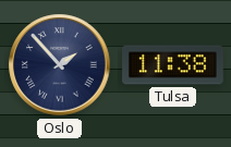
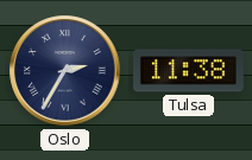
Oslo: 1:53 -> 2:35 (65, 71)
